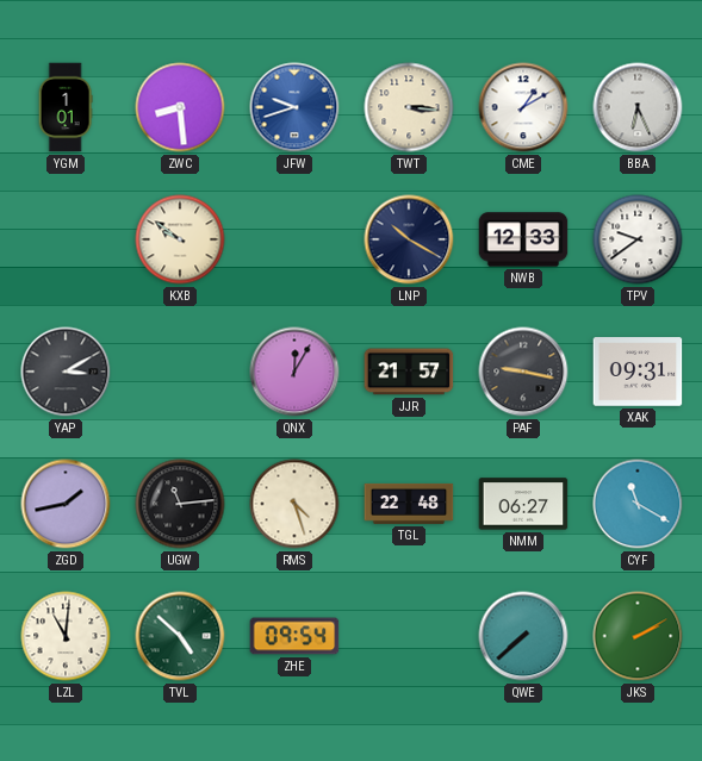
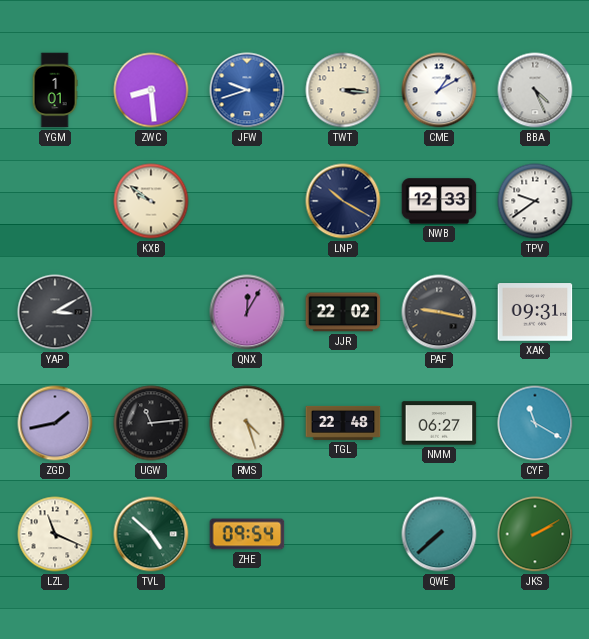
BBA: 6:26 -> 4:26 (535, 90)
JJR: 21:57 -> 22:02 (343, 312)
LZL: 11:01 -> 11:19 (55, 534)
